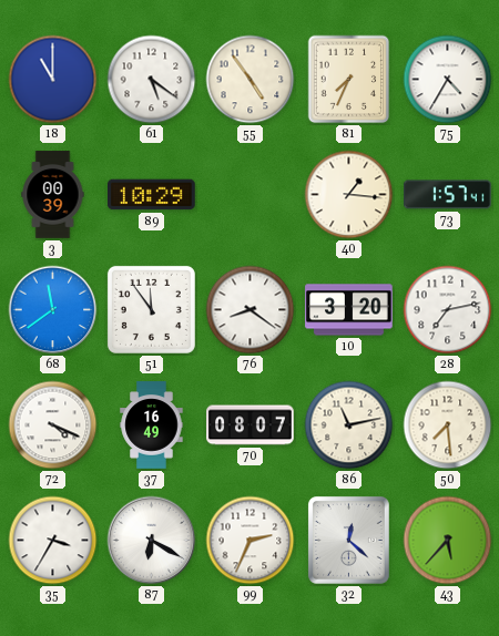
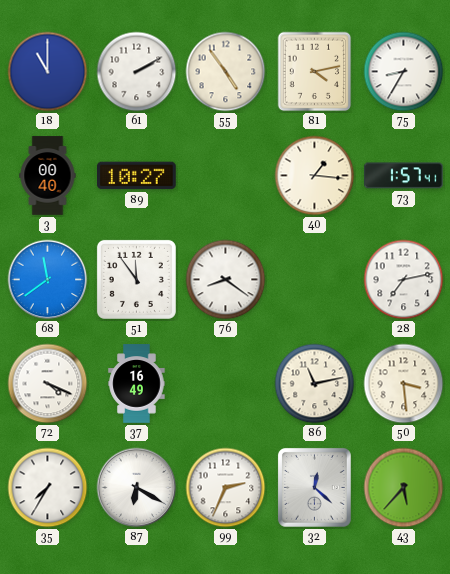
61: 5:21 -> 2:10 (137, 72)
81: 7:34 -> 4:13 (315, 72)
75: 4:35 -> 8:35 (404, 72)
3: 00:39 -> 00:40 (48, 176)
89: 10:29 -> 10:27 (137, 176)
10: 3:20 -> none (349, 310)
70: 08:07 -> none (251, 425)
50: 7:29 -> 3:29 (404, 384)
35: 3:35 -> 7:35 (48, 488)
